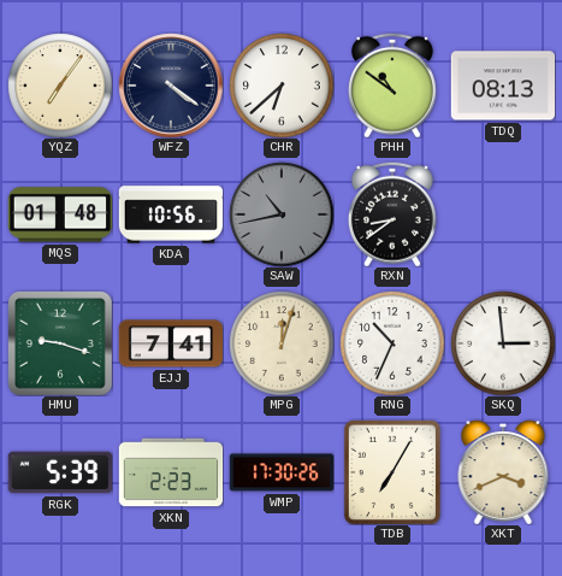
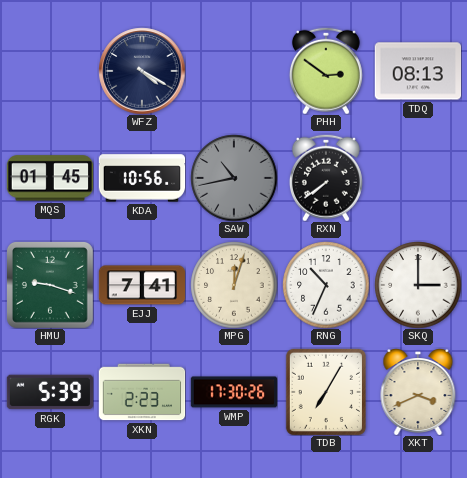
YQZ: 7:06 -> none (60, 86)
WFZ: 4:21 -> 4:20 (142, 71)
CHR: 6:38 -> none (282, 86)
PHH: 10:51 -> 2:51 (326, 71)
MQS: 01:48 -> 01:45 (50, 178)
RXN: 8:39 -> 7:39 (326, 178)
SKQ: 2:59 -> 3:00 (418, 285)
